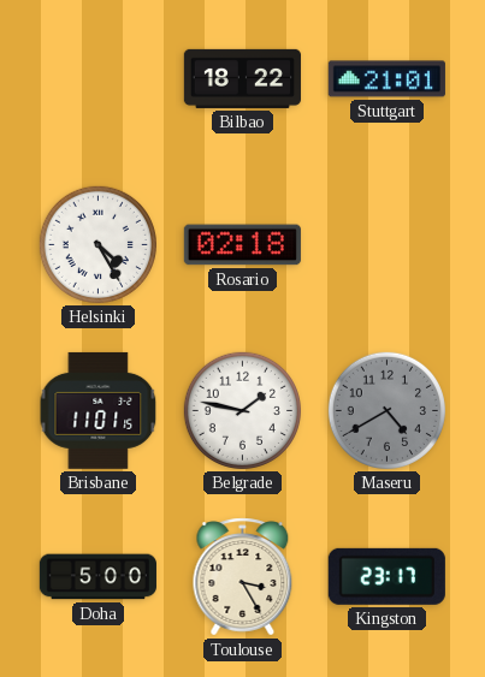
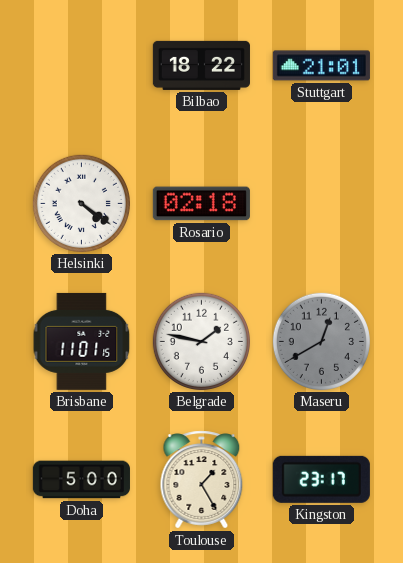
Helsinki: 4:25 -> 4:21 (81, 203)
Maseru: 4:40 -> 12:40 (321, 341)
Toulouse: 3:25 -> 1:25 (202, 480)
